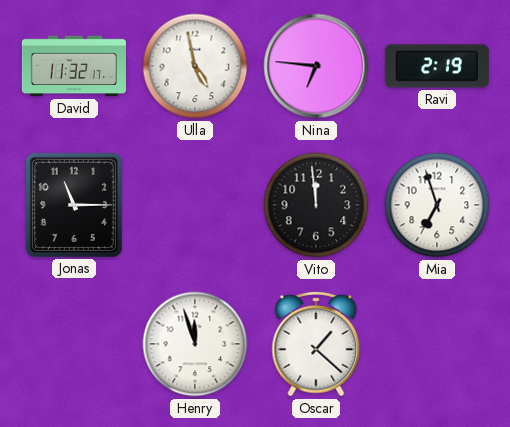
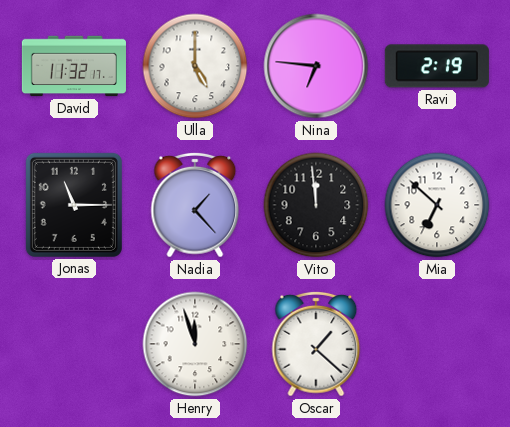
Ulla: 4:58 -> 5:00 (195, 66)
Nadia: none -> 1:23 (195, 205)
Mia: 6:57 -> 6:52 (437, 205)
